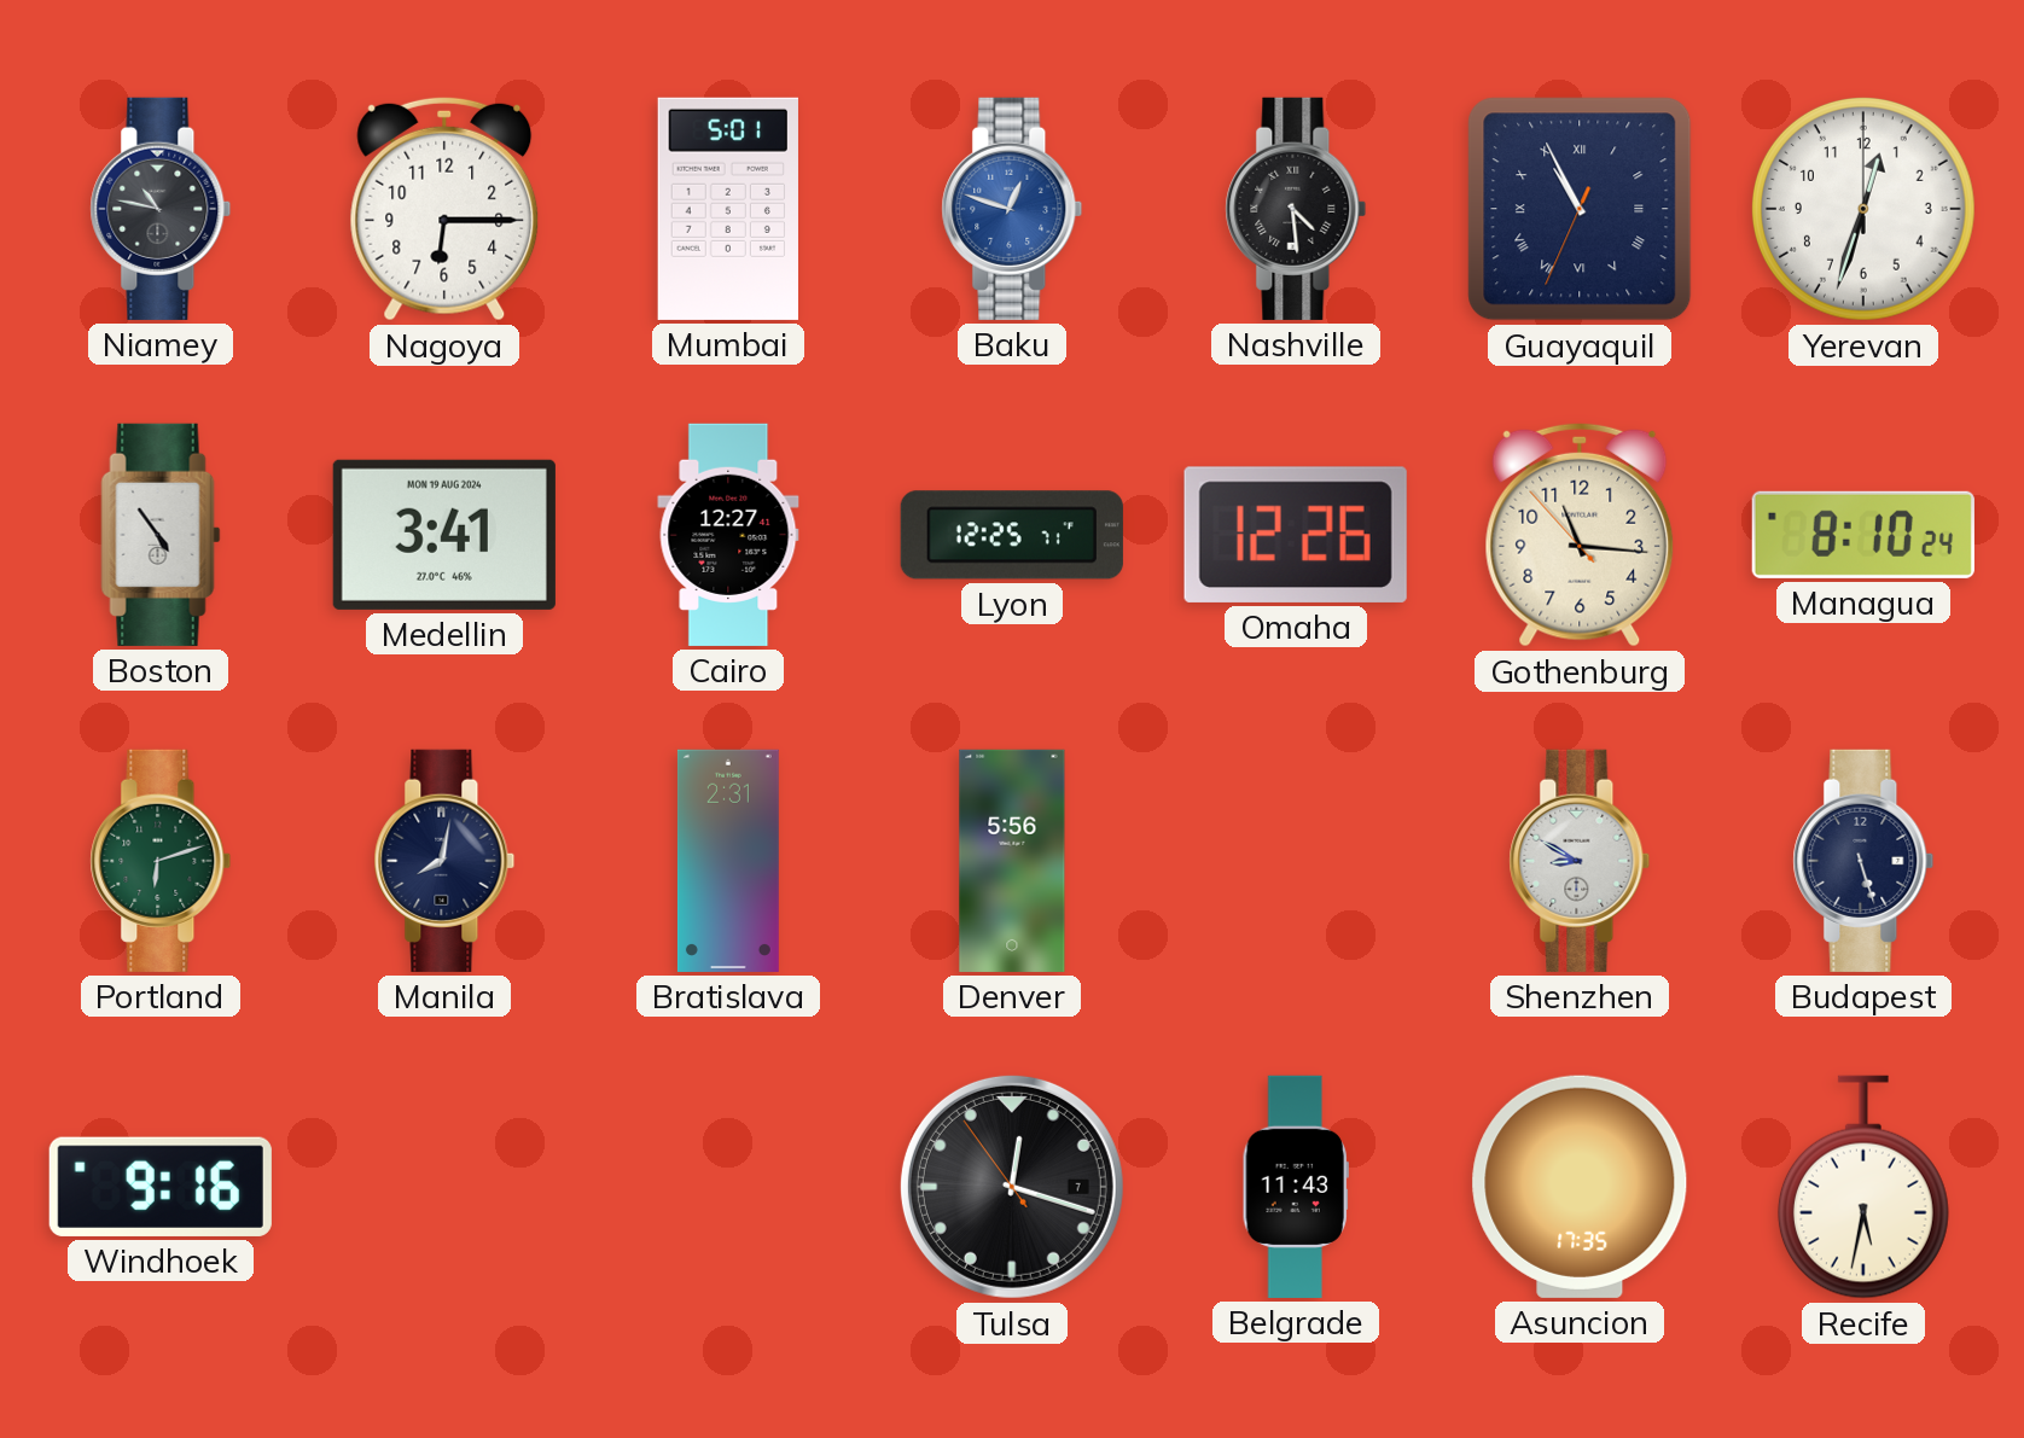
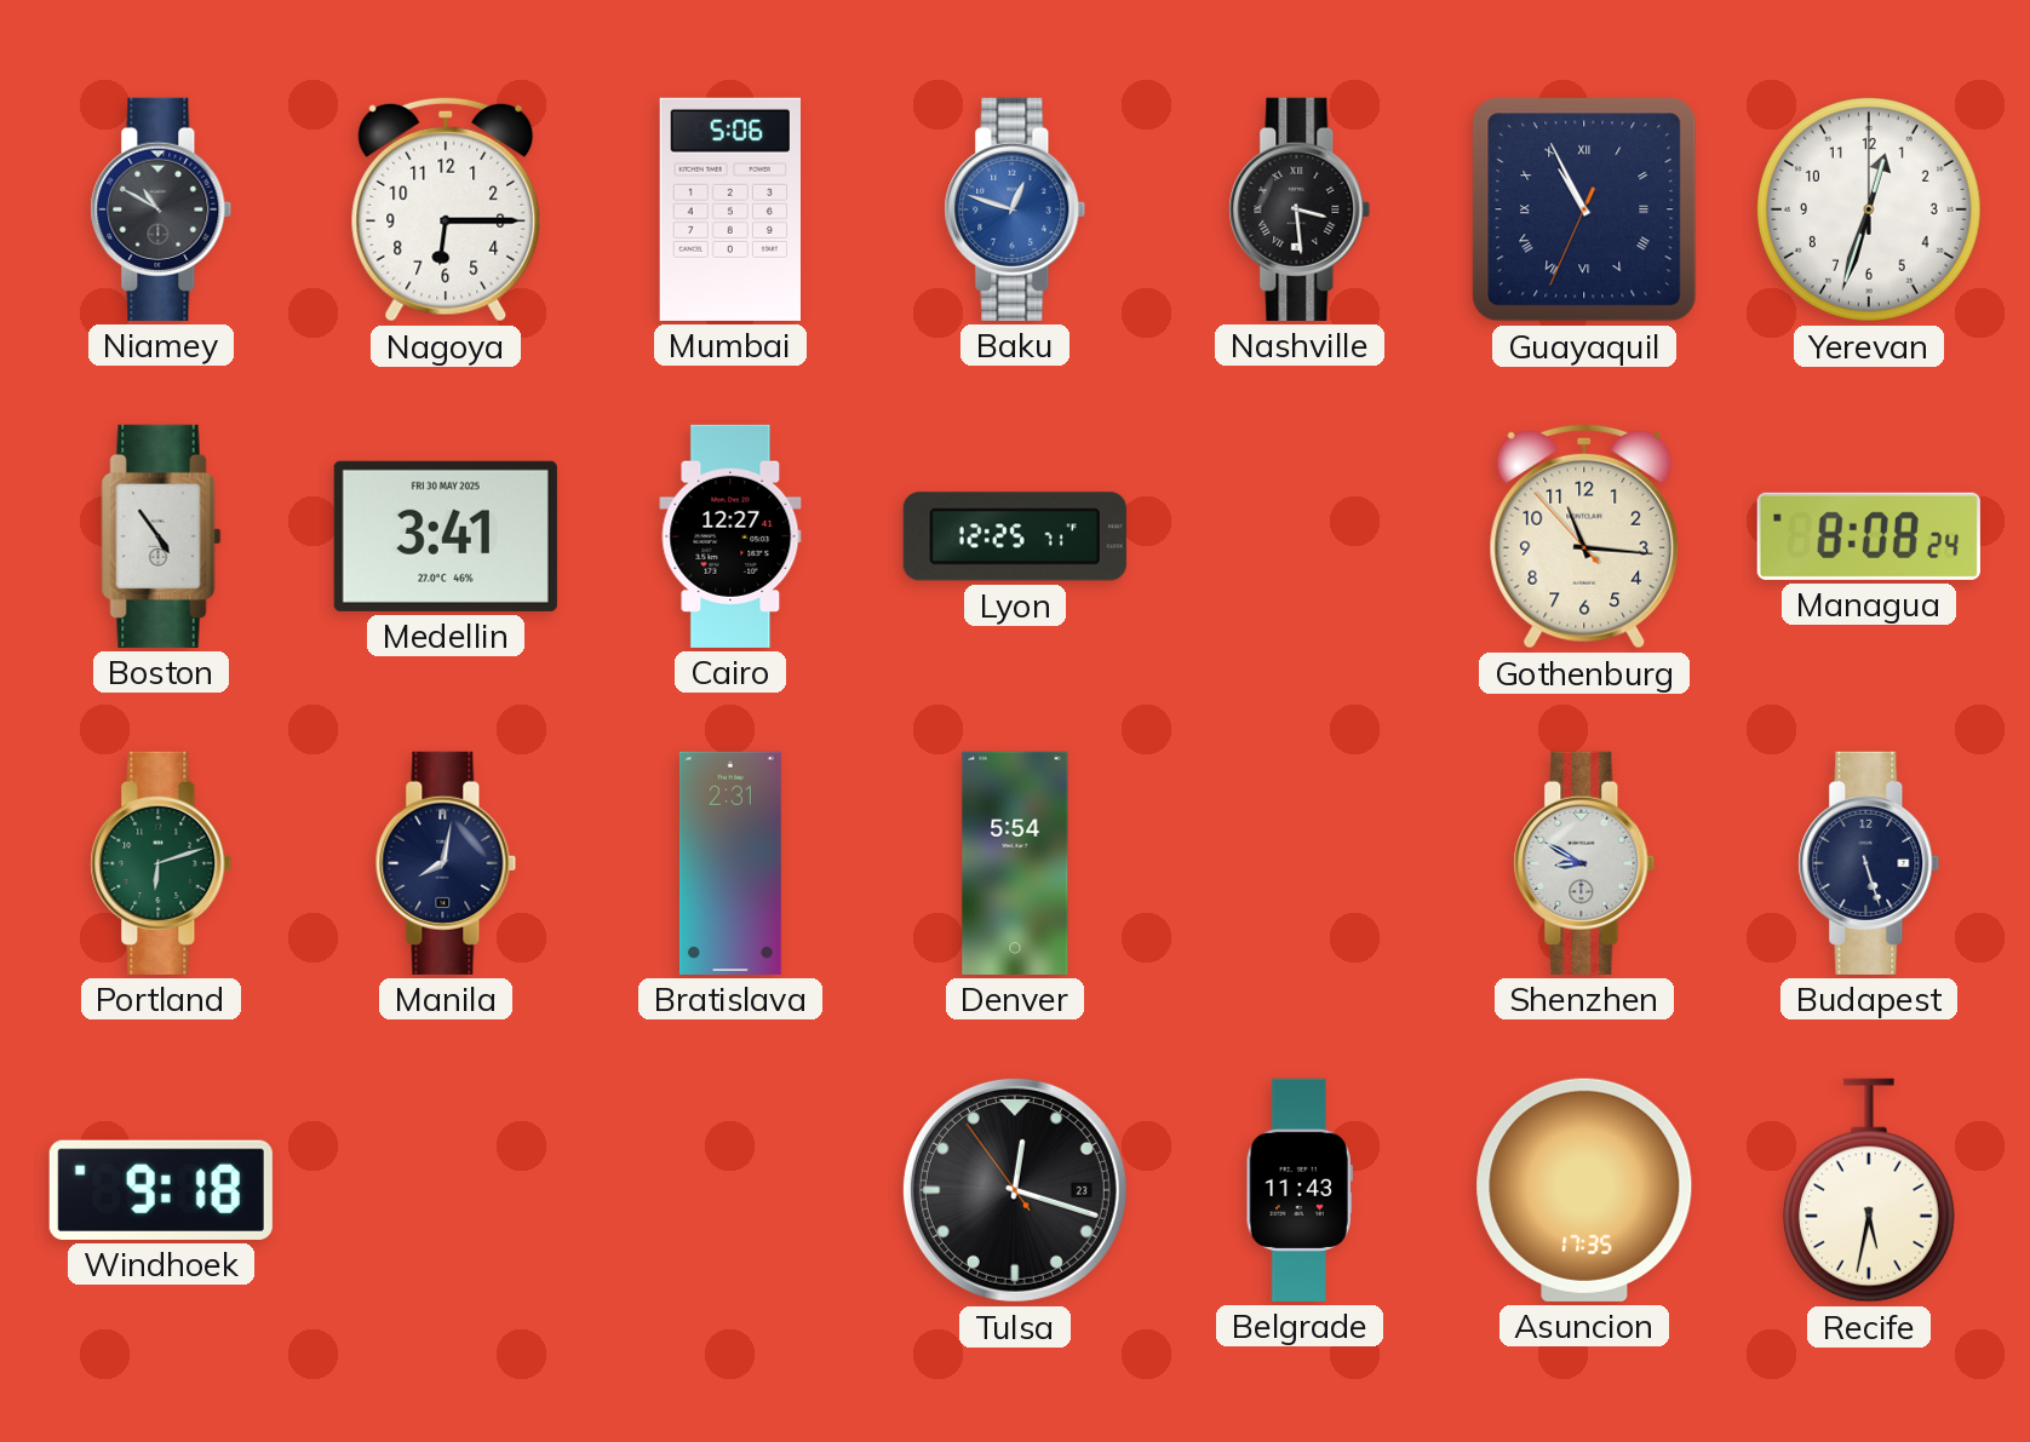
Niamey: 10:47 -> 10:50 (161, 209)
Mumbai: 5:01 -> 5:06 (730, 209)
Nashville: 4:29 -> 3:29 (1300, 209)
Medellin date: MON 19 AUG 2024 -> FRI 30 MAY 2025 (446, 536)
Omaha: 12:26 -> none (1296, 535)
Managua: 8:10 -> 8:08 (1869, 536)
Denver: 5:56 -> 5:54 (1015, 863)
Windhoek: 9:16 -> 9:18 (161, 1190)
Tulsa date: 7 -> 23 (1015, 1190)
